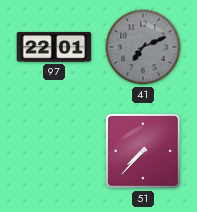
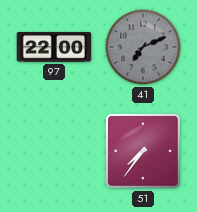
97: 22:01 -> 22:00 (54, 48)
51: 7:37 -> 7:36 (143, 151)
